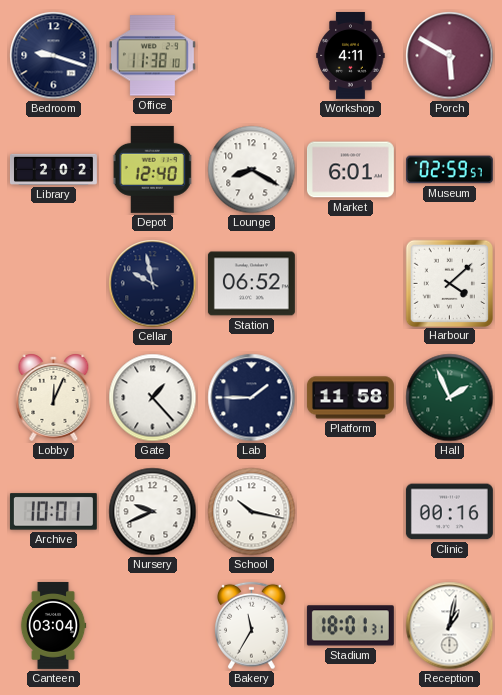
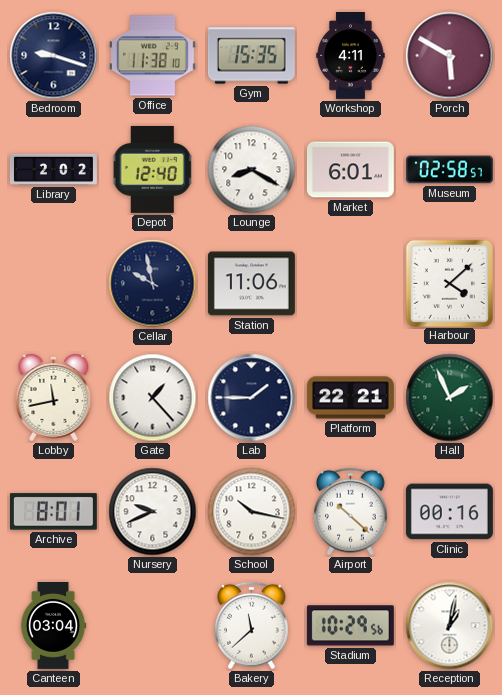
Gym: none -> 15:35 (251, 56)
Museum: 02:59 -> 02:58 (449, 170)
Station: 06:52 -> 11:06 (251, 284)
Lobby: 12:04 -> 11:43 (54, 397)
Platform: 11:58 -> 22:21 (350, 398)
Archive: 10:01 -> 8:01 (53, 512)
Airport: none -> 10:22 (351, 512)
Bakery: 11:35 -> 11:38 (252, 626)
Stadium: 18:01 -> 10:29 (350, 626)
